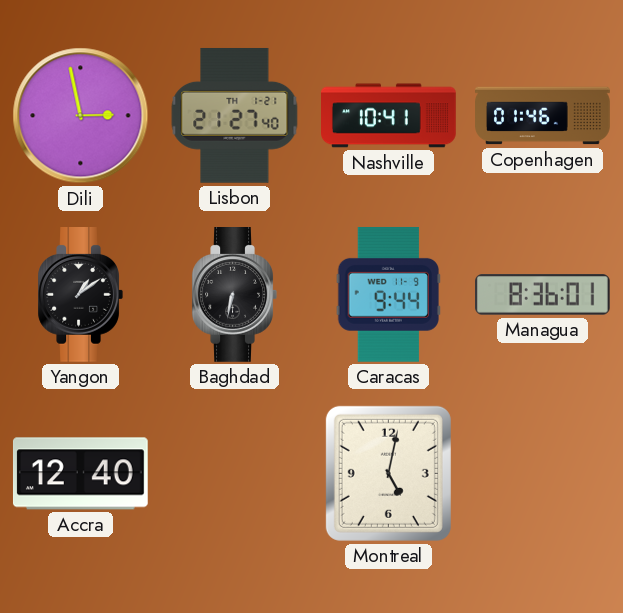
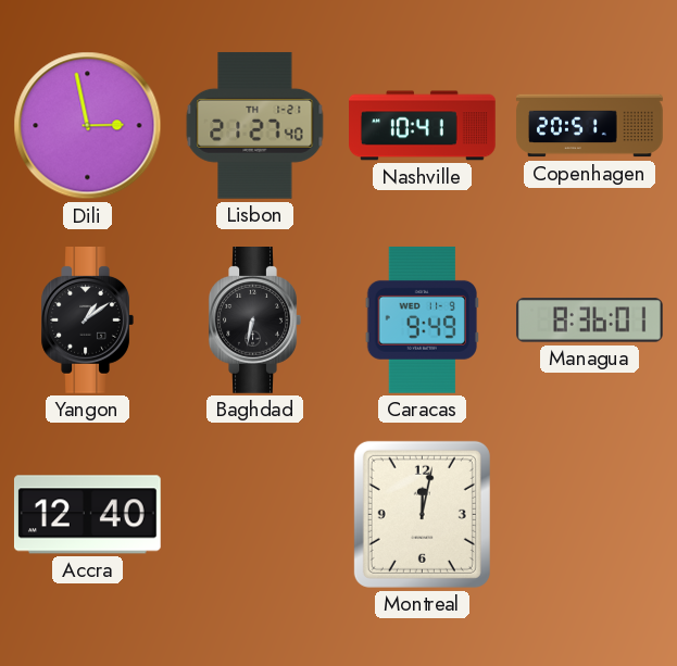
Copenhagen: 01:46 -> 20:51 (590, 126)
Caracas: 9:44 -> 9:49 (422, 319)
Montreal: 5:02 -> 12:02 (422, 514)
